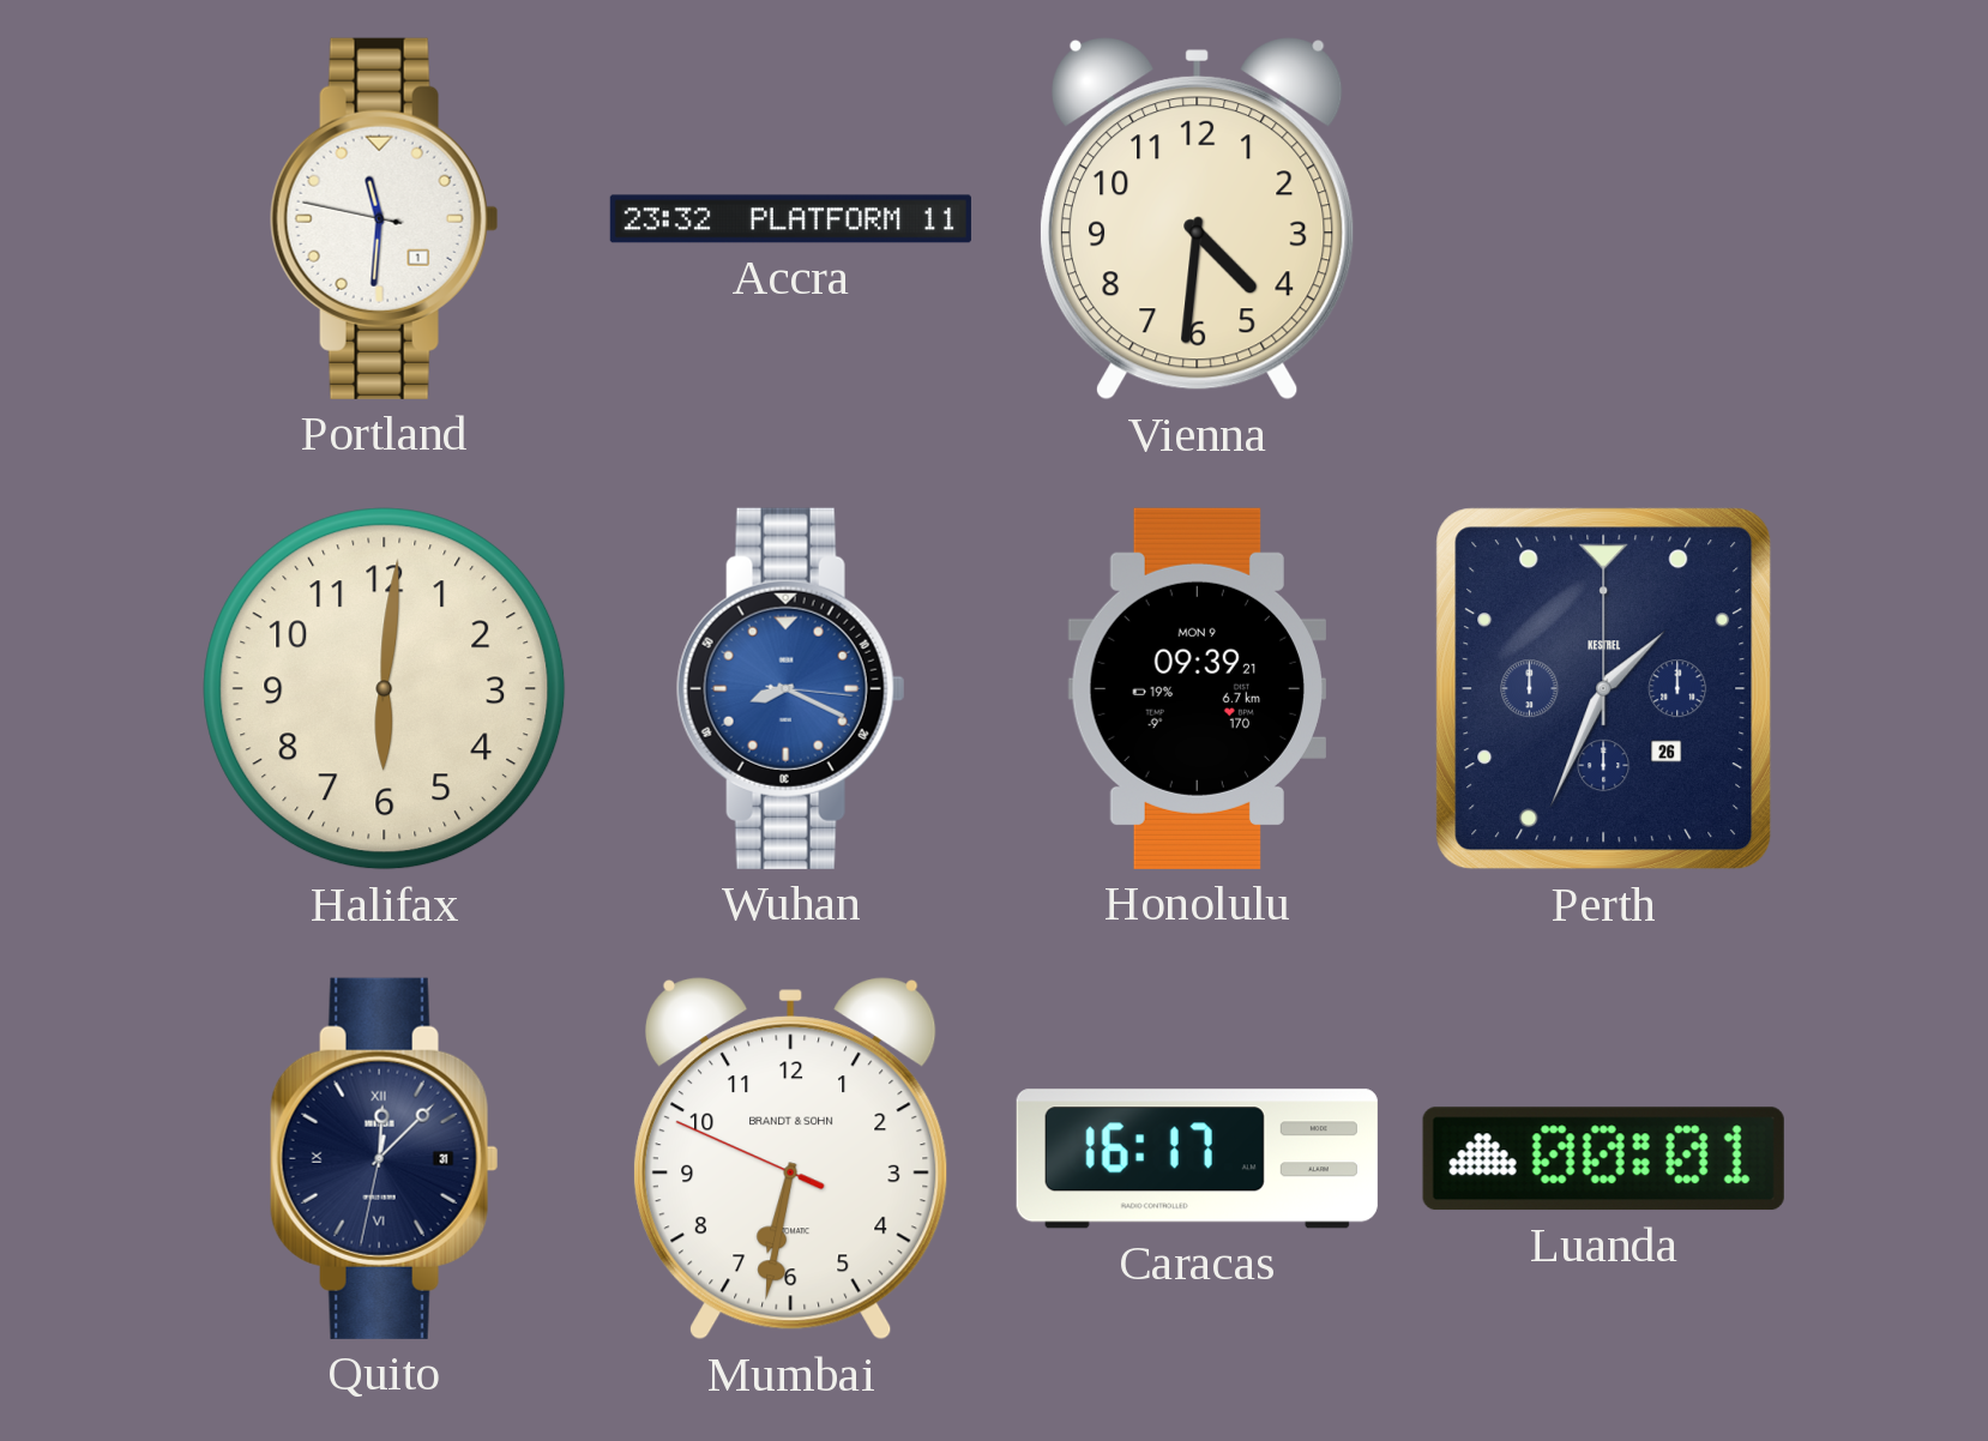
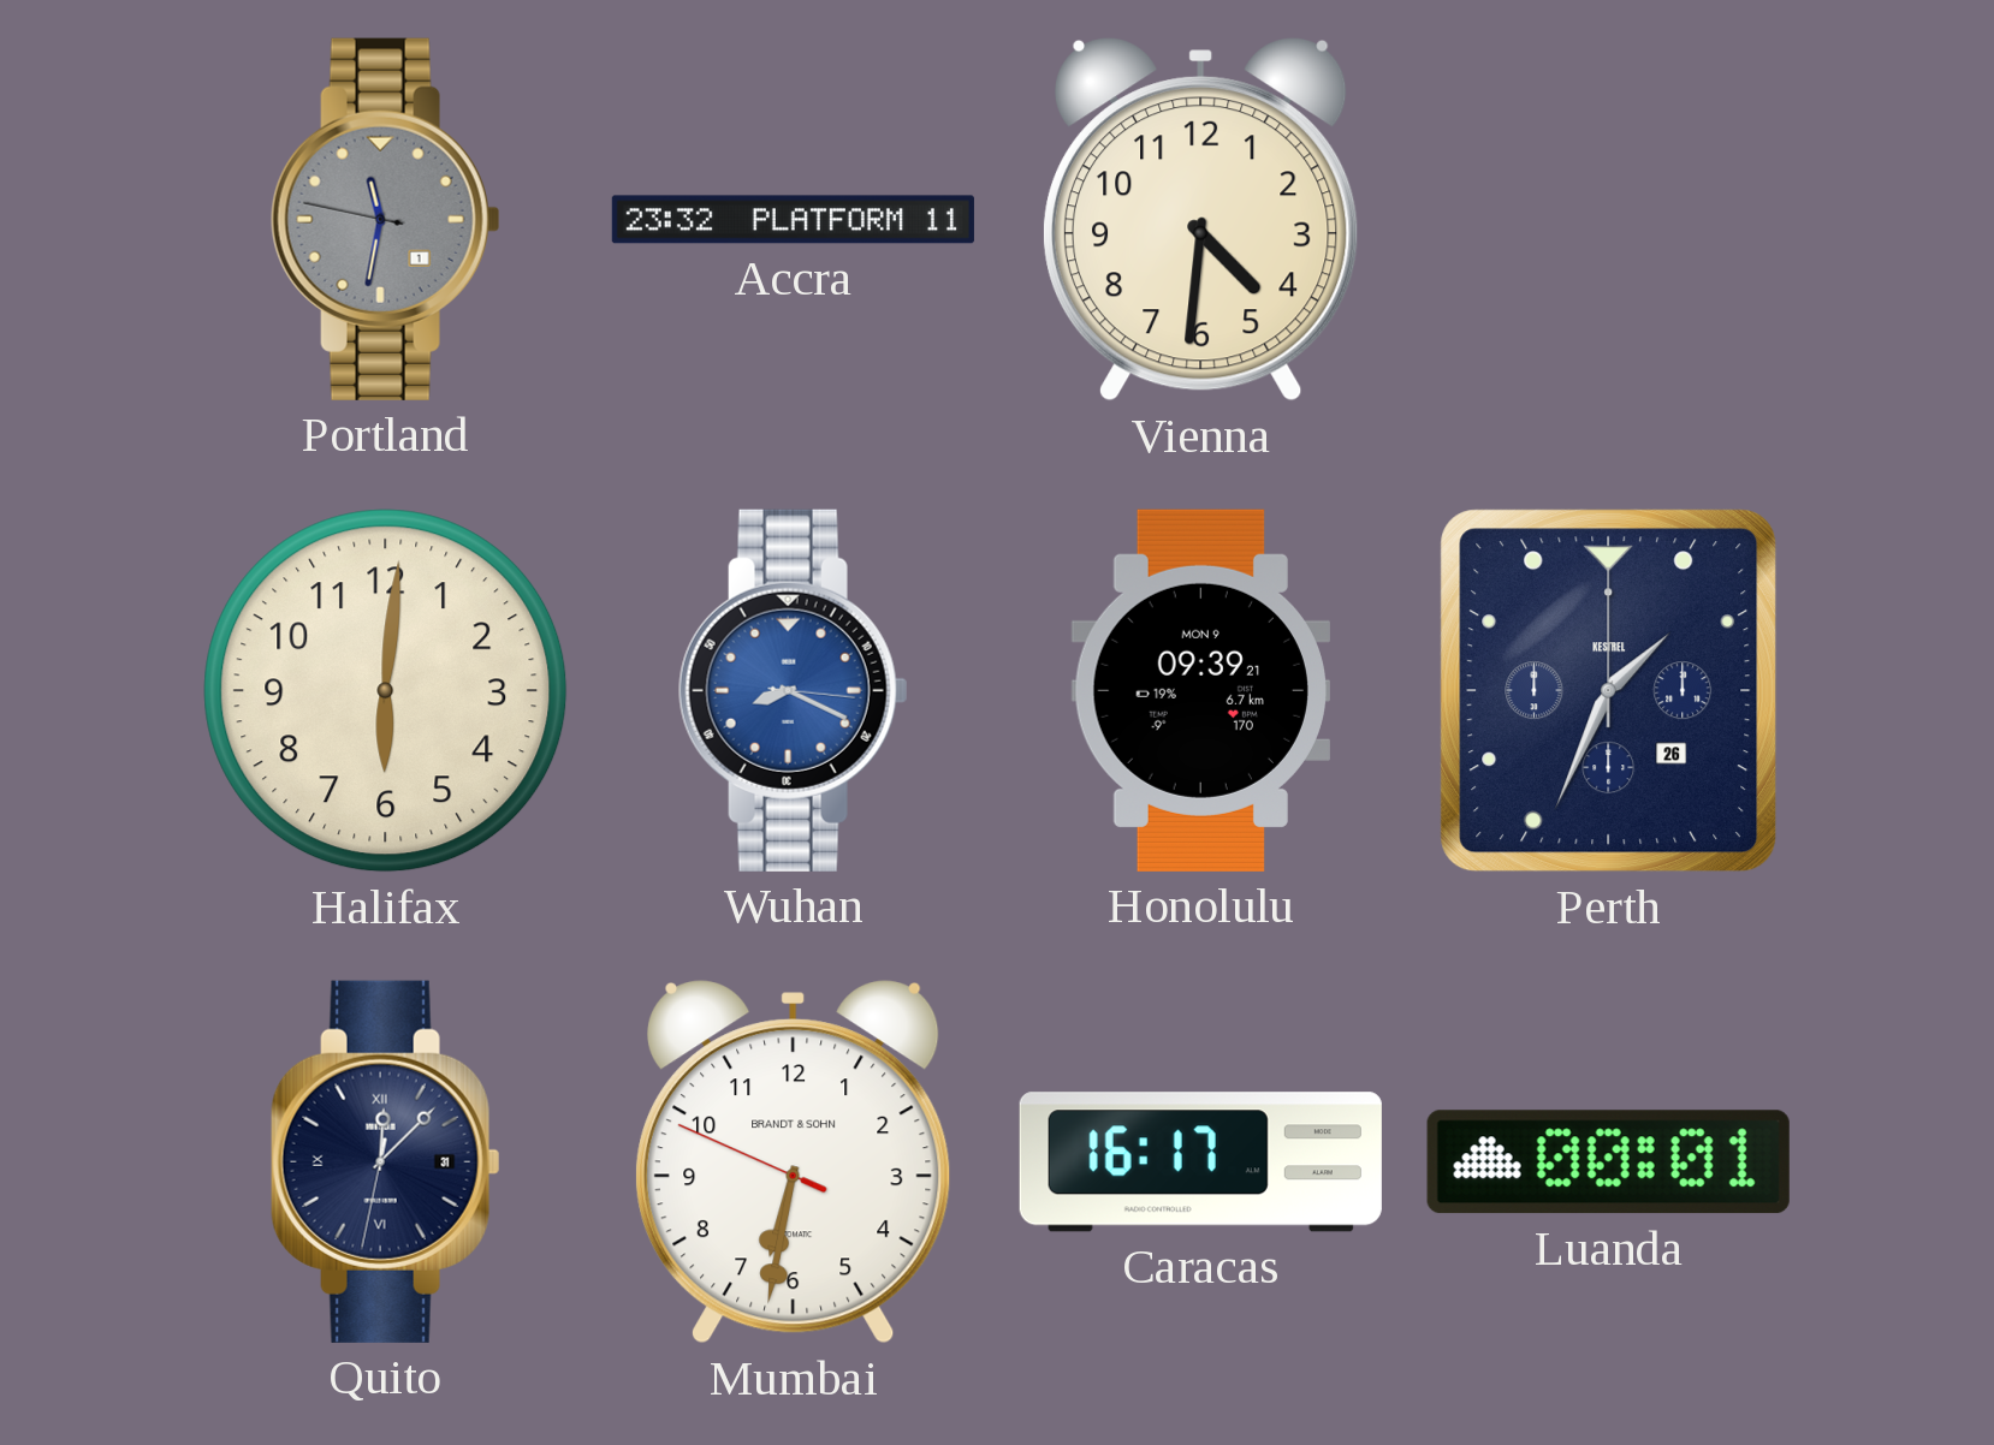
Portland: 11:30 -> 11:31 (385, 219)
Portland dial: white -> grey (385, 219)
